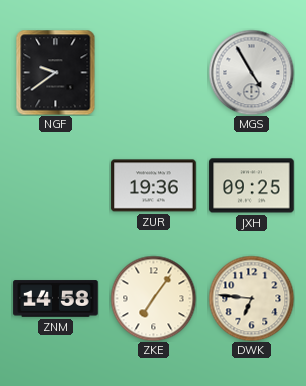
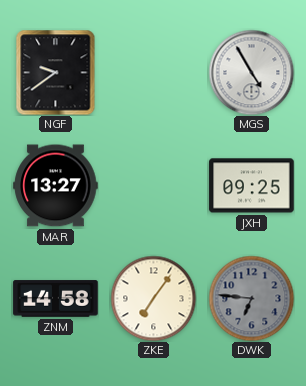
MAR: none -> 13:27 (56, 186)
ZUR: 19:36 -> none (154, 186)
DWK dial: cream -> grey (251, 298)
